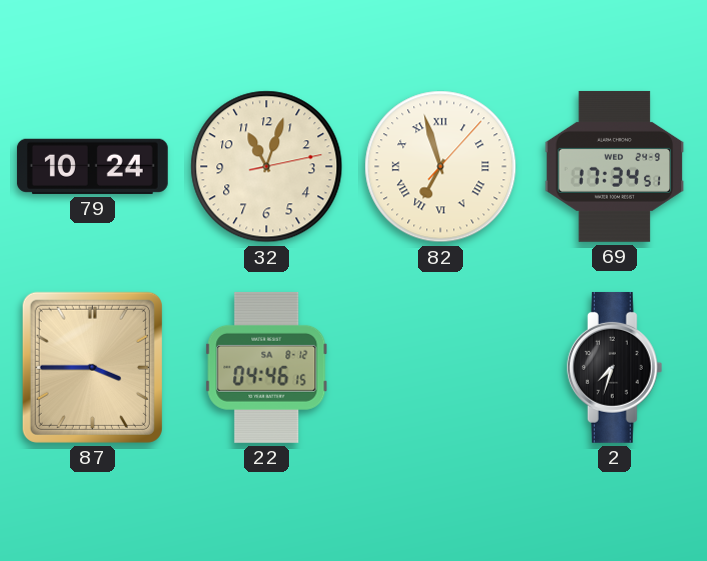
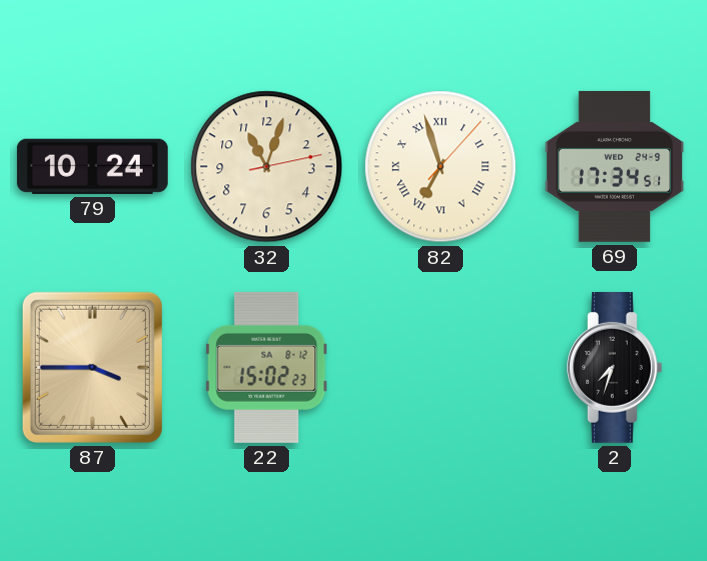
22: 04:46 -> 15:02 (267, 367)
